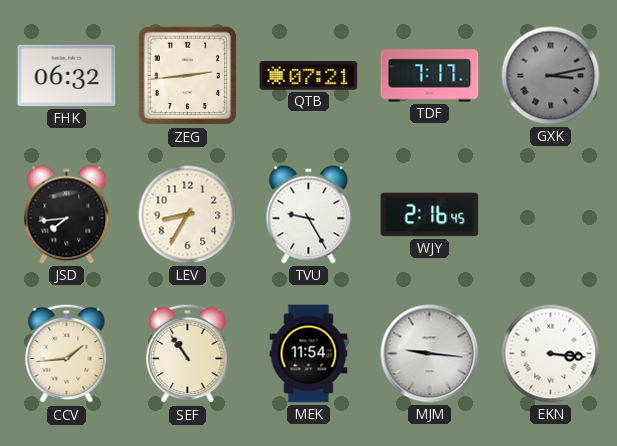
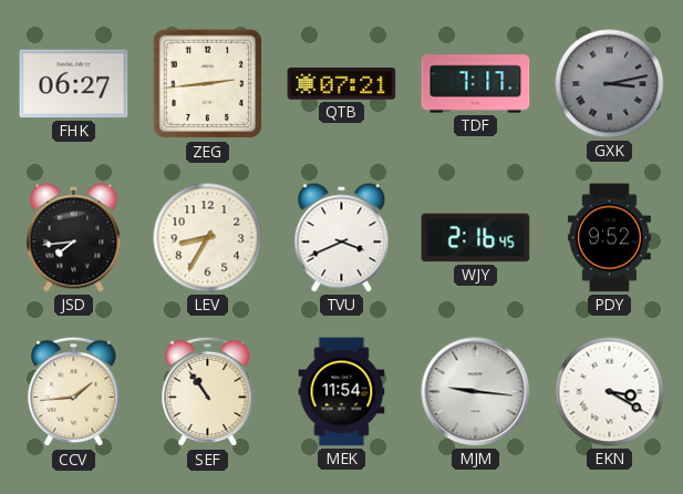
FHK: 06:32 -> 06:27 (74, 84)
TVU: 9:25 -> 3:41 (342, 238)
PDY: none -> 9:52 (609, 238)
EKN: 3:16 -> 3:20 (610, 392)
